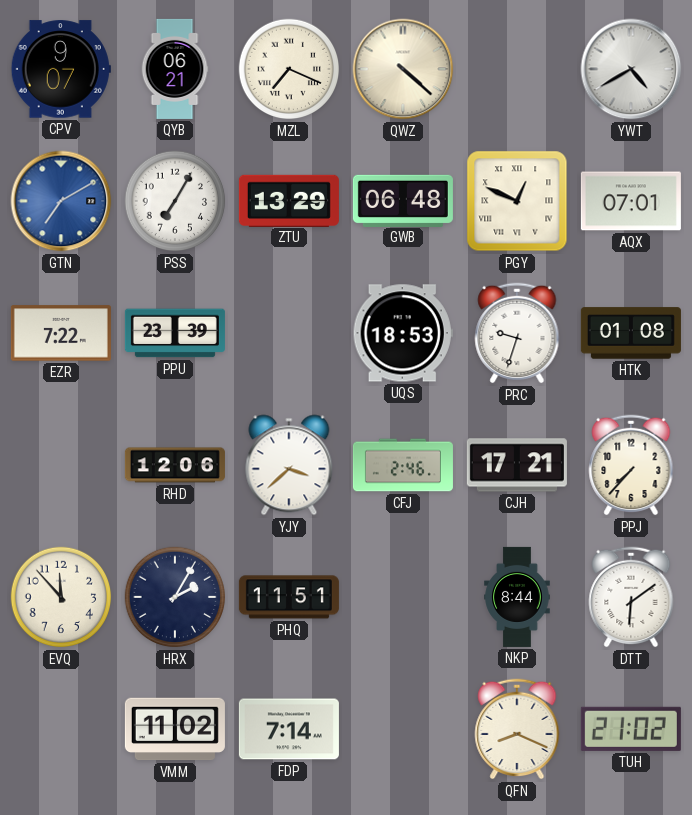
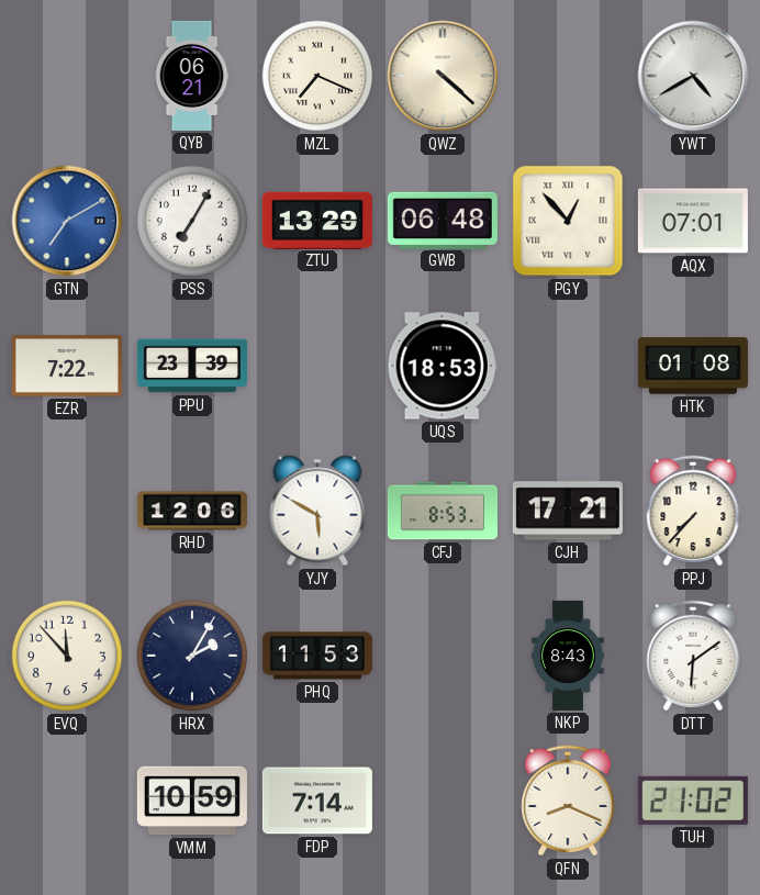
CPV: 9:07 -> none (61, 69)
PGY: 12:49 -> 12:53 (568, 221)
PRC: 9:33 -> none (517, 333)
YJY: 3:38 -> 5:50 (317, 511)
CFJ: 2:46 -> 8:53 (443, 511)
PHQ: 11:51 -> 11:53 (317, 656)
NKP: 8:44 -> 8:43 (568, 656)
VMM: 11:02 -> 10:59 (192, 801)
